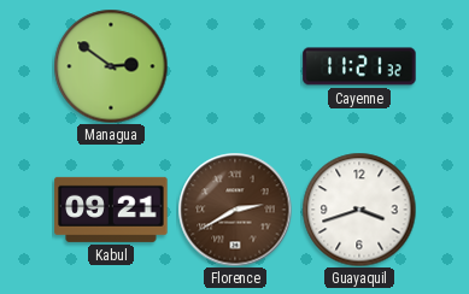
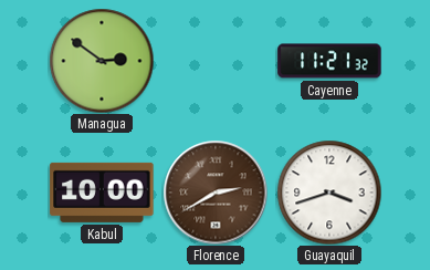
Kabul: 09:21 -> 10:00 (102, 193)
